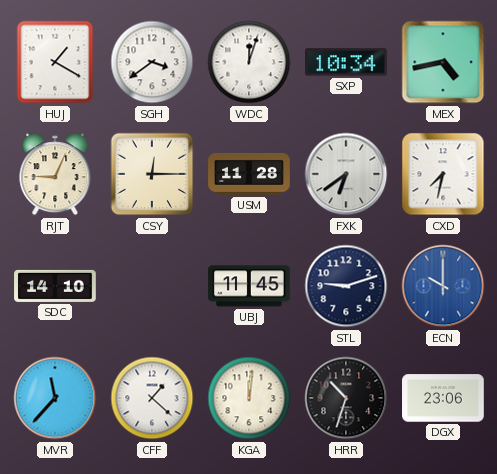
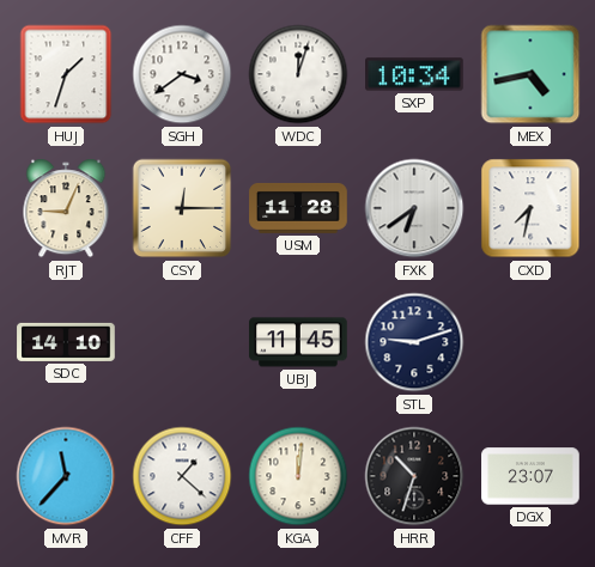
HUJ: 1:20 -> 1:33 (66, 74)
ECN: 10:00 -> none (443, 286)
DGX: 23:06 -> 23:07 (530, 476)
